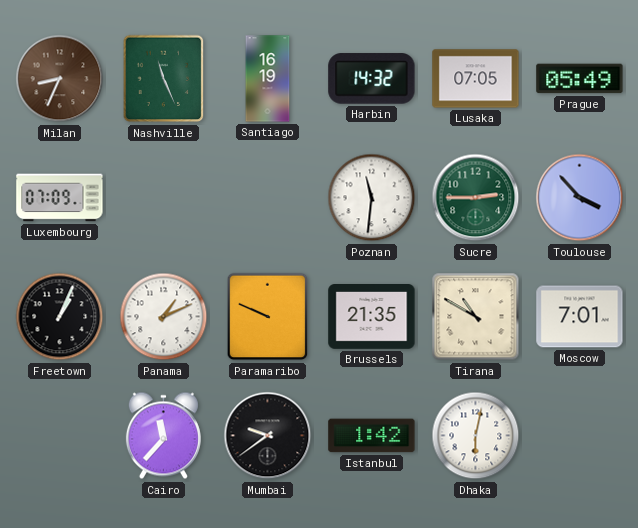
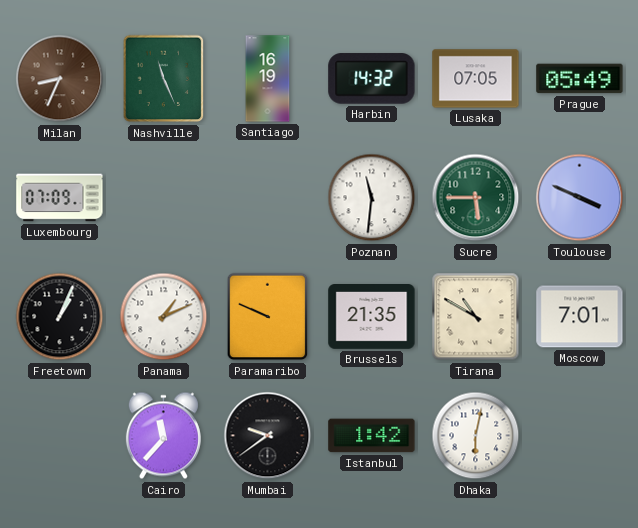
Sucre: 2:45 -> 5:45 (476, 198)
Toulouse: 3:53 -> 3:49 (580, 198)
